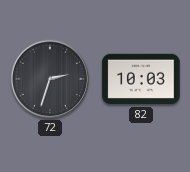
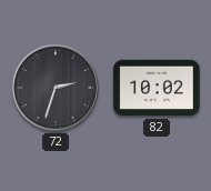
82: 10:03 -> 10:02 (157, 88)
